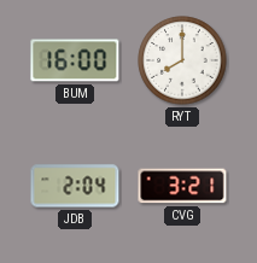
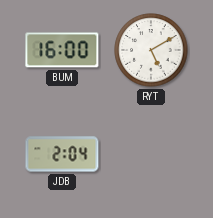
RYT: 8:00 -> 5:10 (151, 50)
CVG: 3:21 -> none (182, 186)
